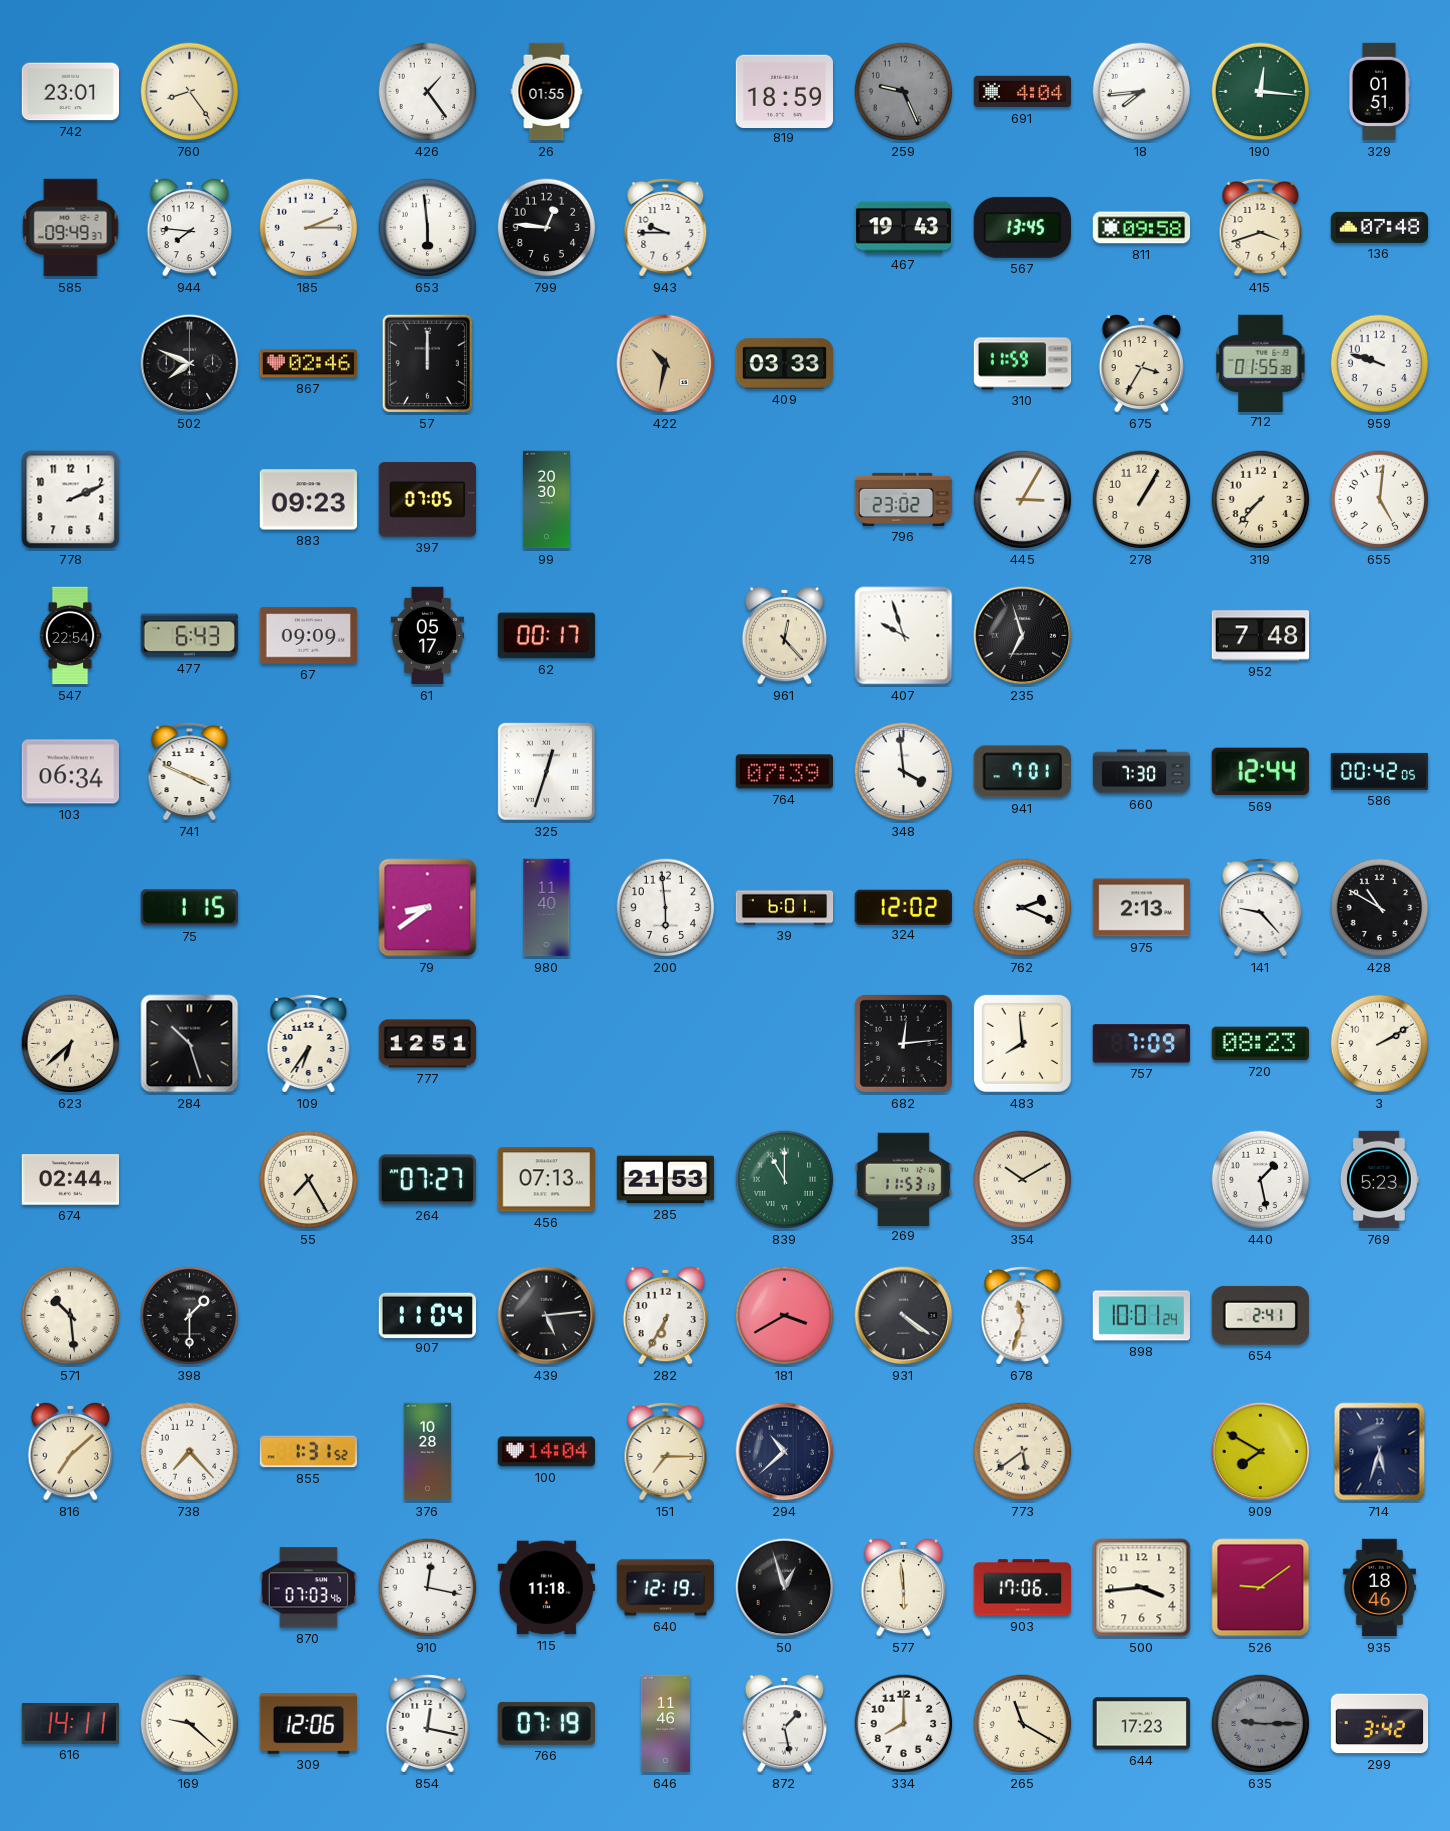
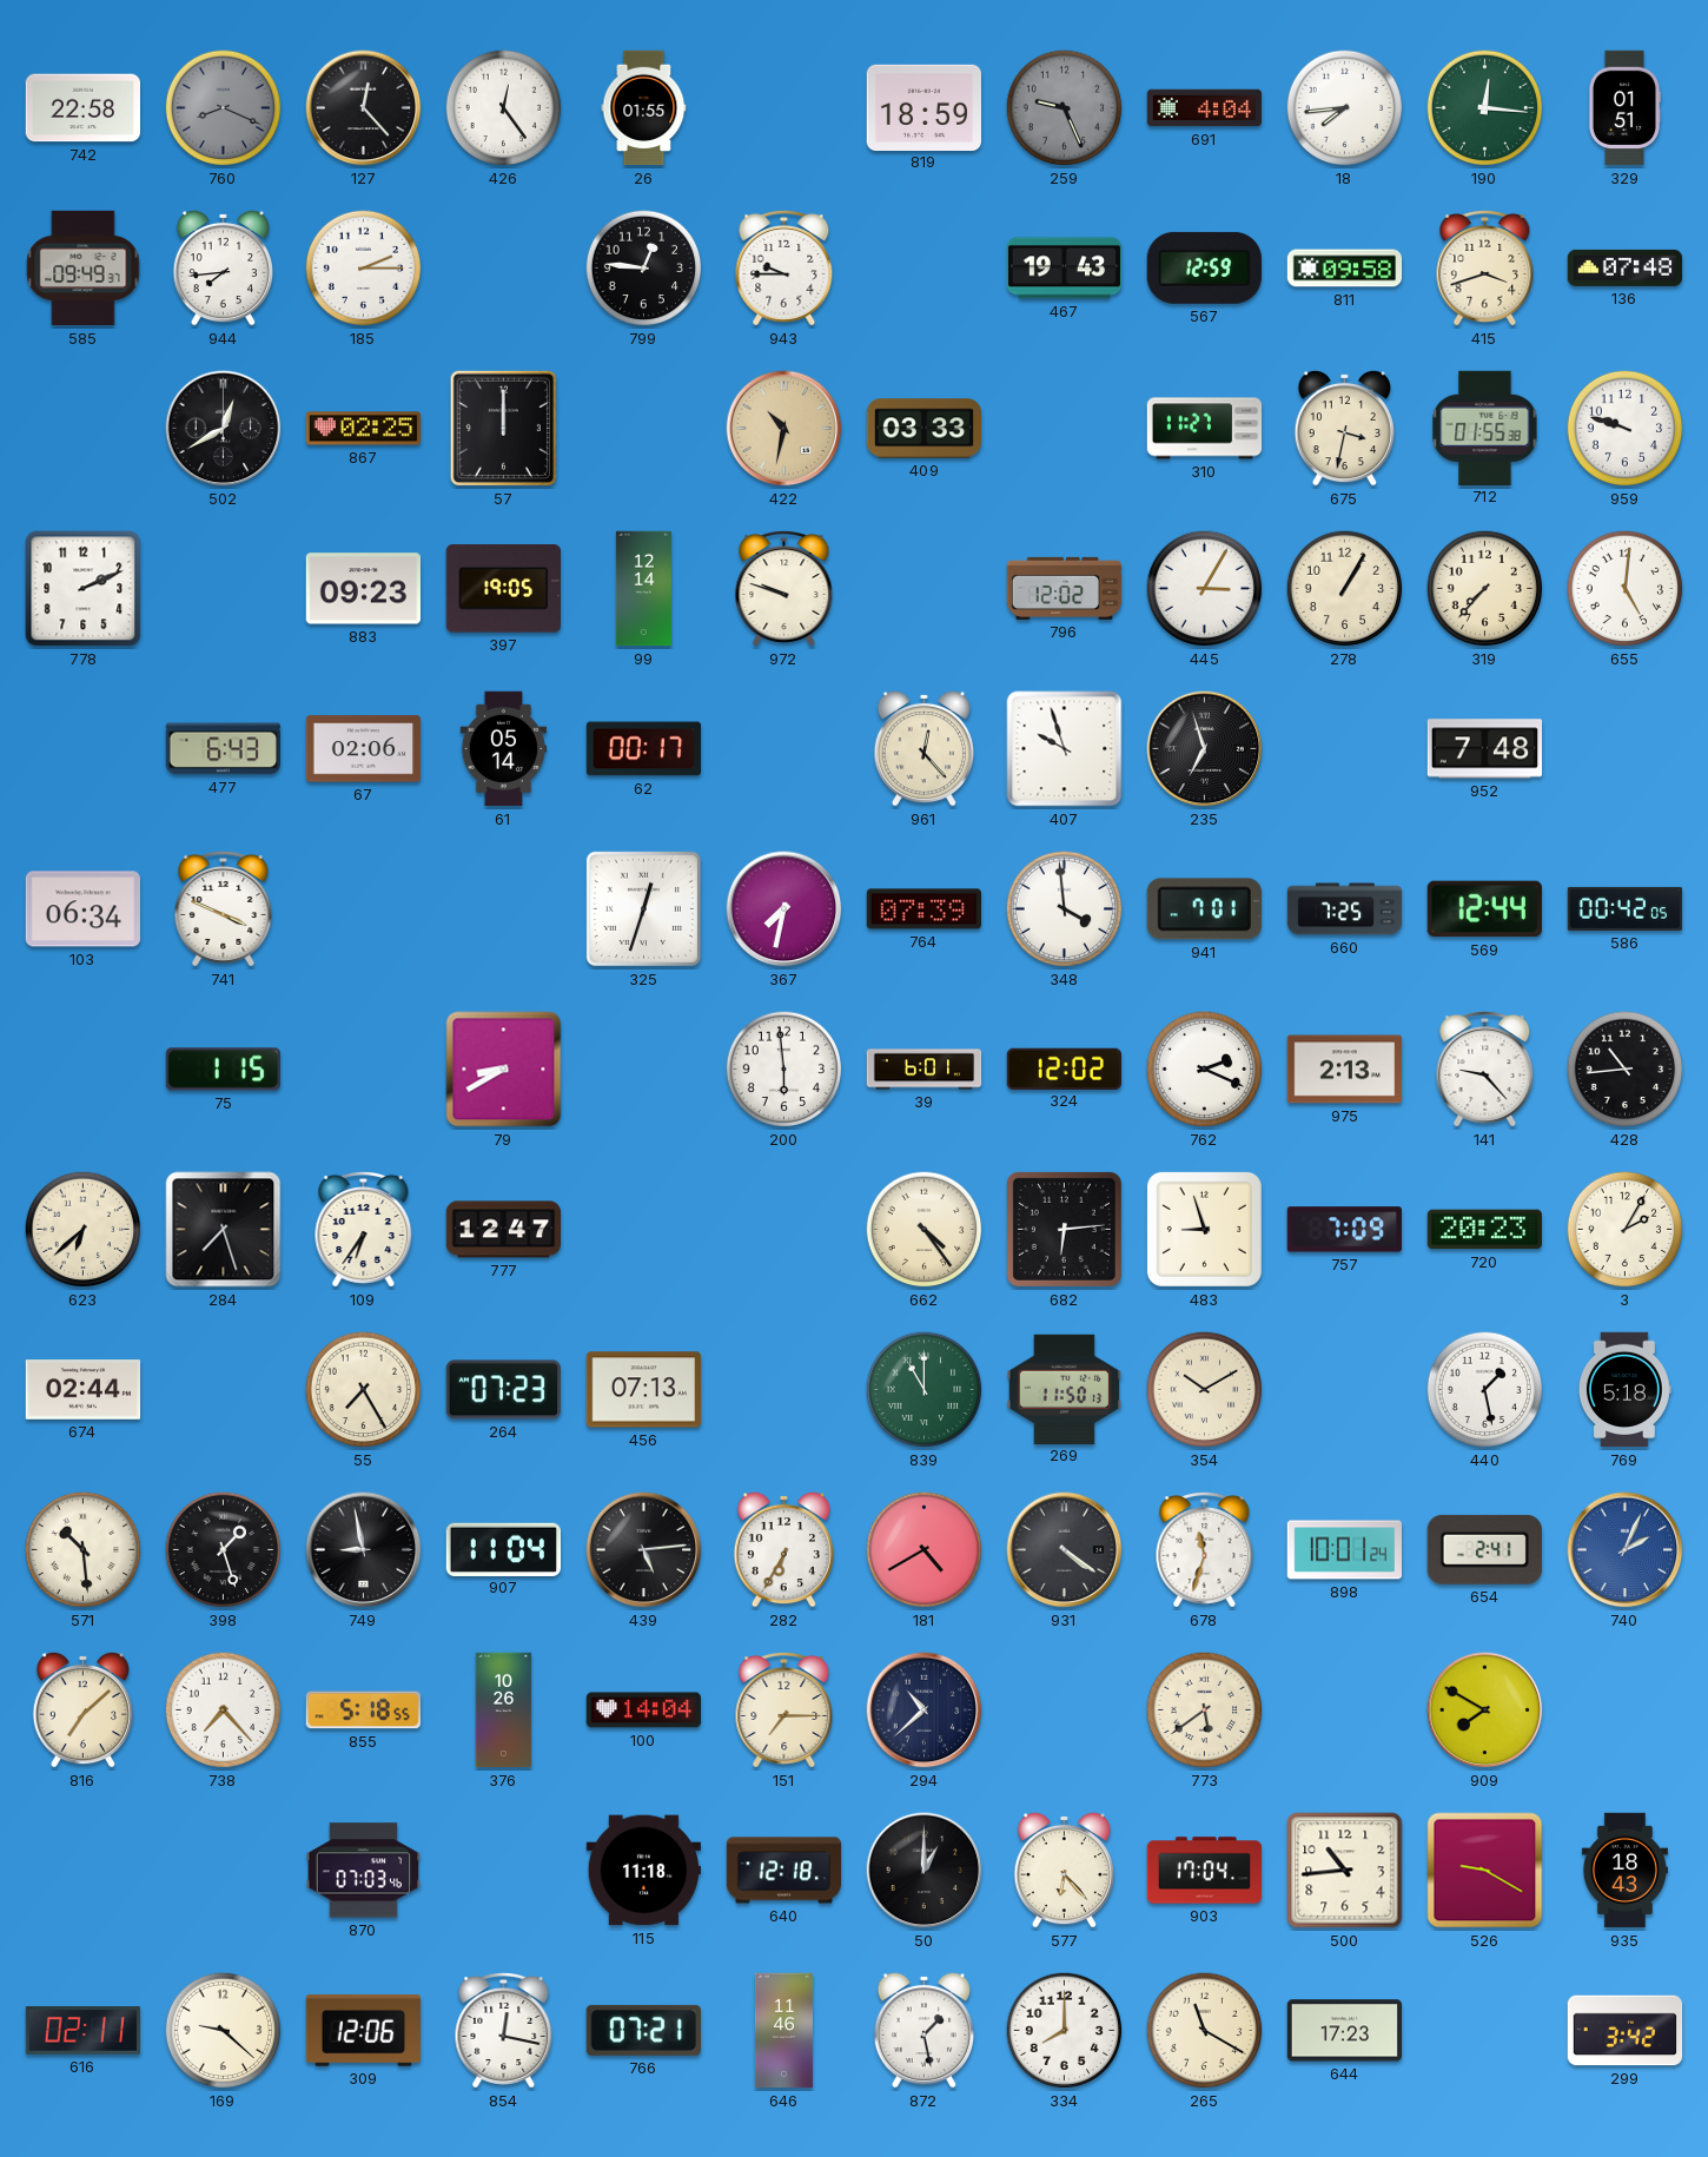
742: 23:01 -> 22:58 (84, 108)
760: 8:24 -> 8:19 (224, 108)
760 dial: cream -> grey (224, 108)
127: none -> 12:23 (364, 108)
426: 1:24 -> 12:24 (504, 108)
944: 7:46 -> 7:44 (223, 267)
653: 5:59 -> none (428, 228)
567: 13:45 -> 12:59 (1204, 267)
502: 7:49 -> 12:40 (224, 429)
867: 02:46 -> 02:25 (364, 429)
310: 11:59 -> 11:27 (1205, 429)
675: 3:35 -> 3:32 (1344, 428)
397: 07:05 -> 19:05 (503, 589)
99: 20:30 -> 12:14 (643, 589)
972: none -> 9:48 (785, 589)
796: 23:02 -> 12:02 (1065, 588)
547: 22:54 -> none (70, 636)
67: 09:09 -> 02:06 (364, 749)
61: 05:17 -> 05:14 (504, 749)
367: none -> 7:32 (785, 909)
660: 7:30 -> 7:25 (1345, 909)
79: 8:39 -> 8:40 (504, 1070)
980: 11:40 -> none (547, 908)
428: 10:50 -> 10:44 (1626, 1070)
284: 10:27 -> 7:27 (224, 1230)
777: 12:51 -> 12:47 (504, 1230)
662: none -> 4:24 (925, 1230)
682: 12:14 -> 6:14 (1064, 1229)
483: 7:59 -> 8:57 (1204, 1229)
720: 08:23 -> 20:23 (1485, 1230)
3: 2:10 -> 2:05 (1626, 1230)
264: 07:27 -> 07:23 (503, 1390)
285: 21:53 -> none (666, 1180)
269: 11:53 -> 11:50 (1064, 1389)
769: 5:23 -> 5:18 (1624, 1390)
398: 1:30 -> 1:27 (224, 1550)
749: none -> 8:58 (364, 1550)
181: 3:40 -> 4:40 (925, 1550)
740: none -> 2:04 (1626, 1550)
855: 1:31 -> 5:18 (363, 1711)
376: 10:28 -> 10:26 (504, 1711)
714: 5:33 -> none (1380, 1452)
910: 12:17 -> none (428, 1588)
640: 12:19 -> 12:18 (785, 1871)
50: 12:57 -> 1:00 (925, 1871)
577: 5:59 -> 6:23 (1064, 1870)
903: 17:06 -> 17:04 (1205, 1871)
500: 3:44 -> 10:44 (1345, 1871)
526: 9:09 -> 9:20 (1485, 1871)
935: 18:46 -> 18:43 (1624, 1871)
616: 14:11 -> 02:11 (82, 2031)
766: 07:19 -> 07:21 (643, 2030)
635: 9:15 -> none (1261, 1724)
